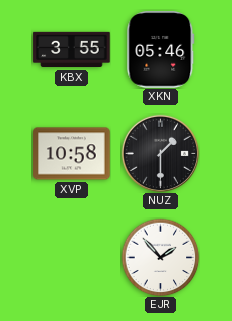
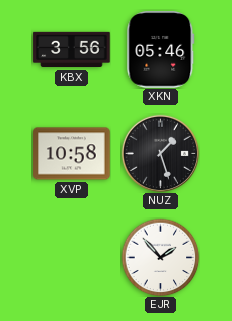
KBX: 3:55 -> 3:56 (72, 50)
NUZ: 1:30 -> 1:27 (160, 153)
